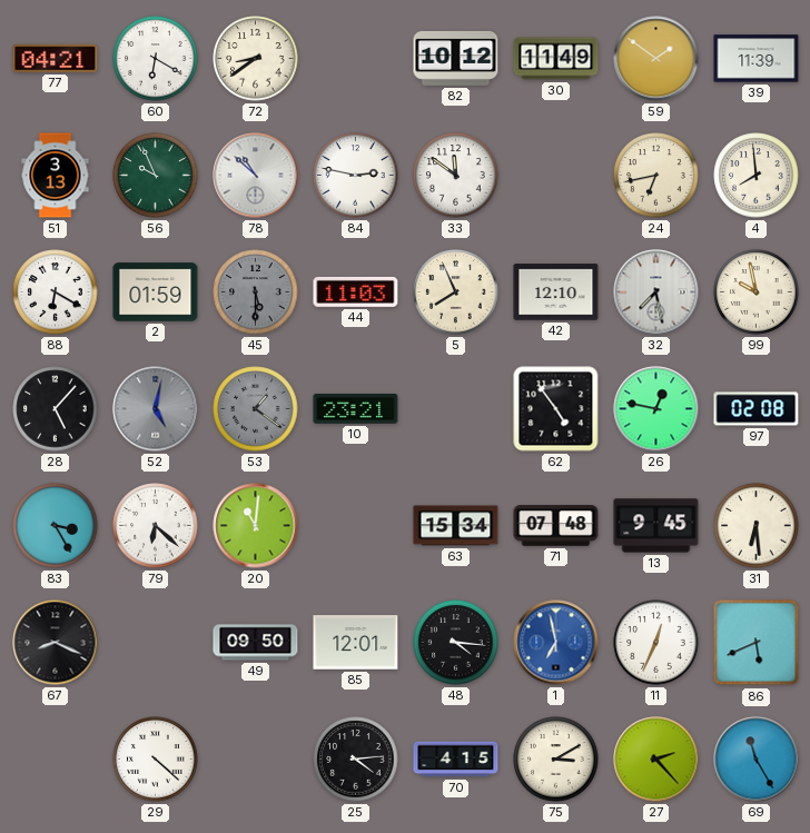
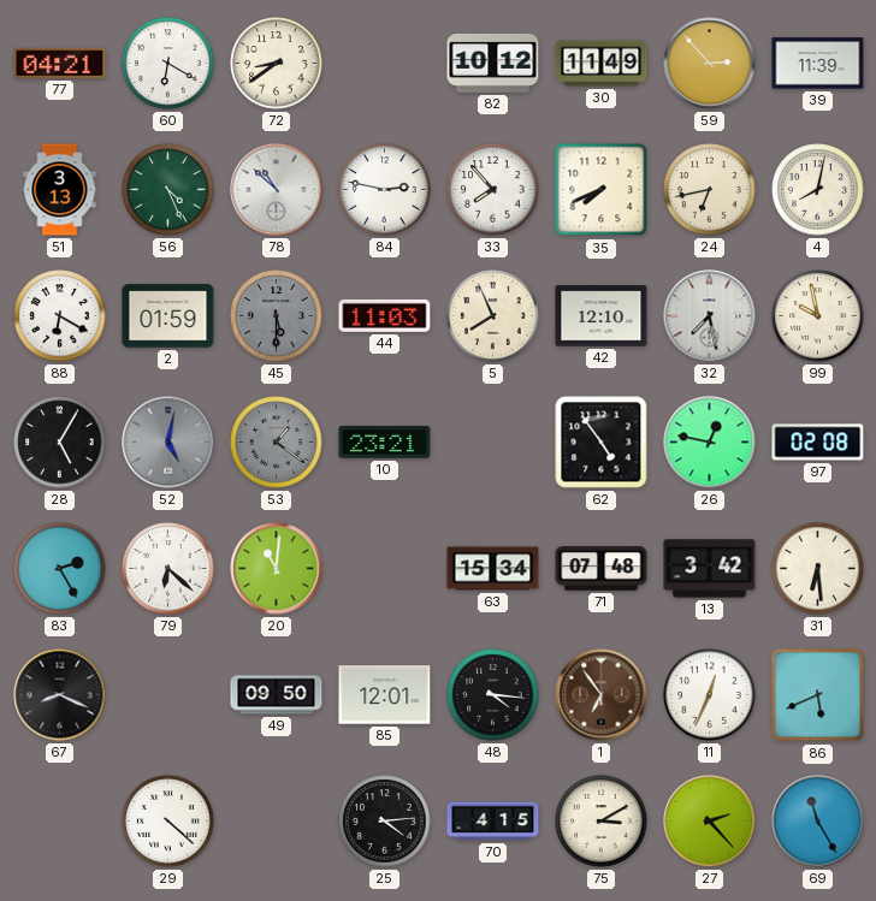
59: 1:51 -> 2:53 (710, 64)
56: 9:56 -> 4:26 (168, 190)
33: 11:51 -> 7:53 (493, 190)
35: none -> 7:41 (602, 190)
4: 7:59 -> 8:02 (818, 190)
28: 5:07 -> 5:05 (60, 443)
83: 3:25 -> 2:25 (60, 569)
13: 9:45 -> 3:42 (710, 569)
1: 6:58 -> 6:54 (602, 695)
1 dial: blue -> brown (602, 695)
